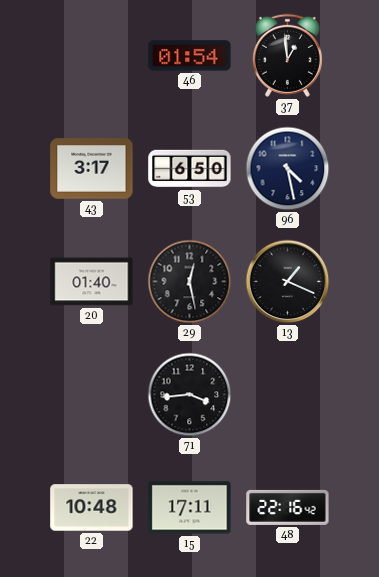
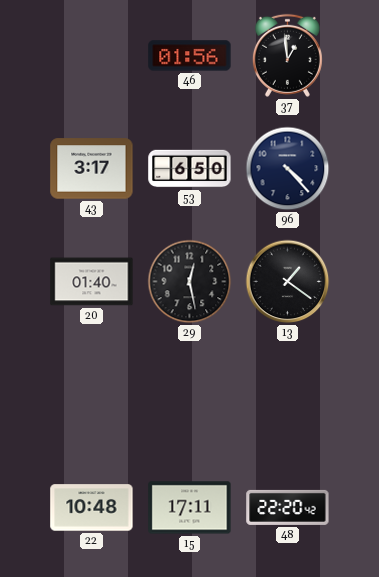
46: 01:54 -> 01:56 (190, 56)
96: 4:28 -> 4:23 (288, 169)
13: 1:19 -> 1:21 (288, 282)
71: 3:44 -> none (190, 395)
48: 22:16 -> 22:20 (288, 507)
